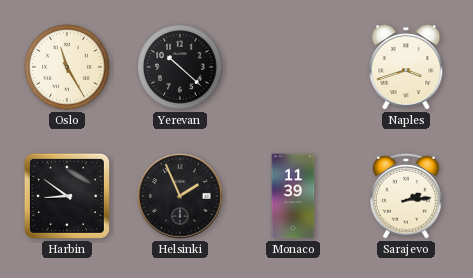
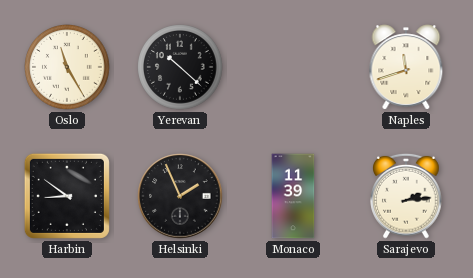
Naples: 3:42 -> 11:42 (406, 67)
